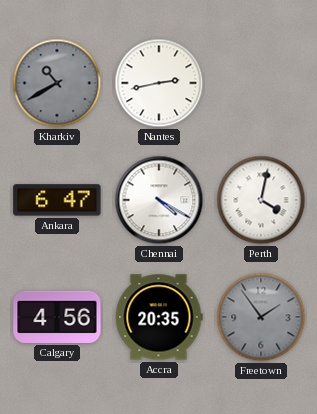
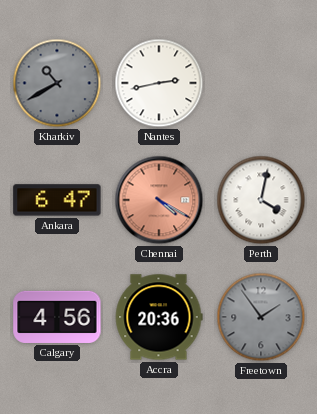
Chennai dial: white -> salmon (159, 200)
Accra: 20:35 -> 20:36 (159, 317)
